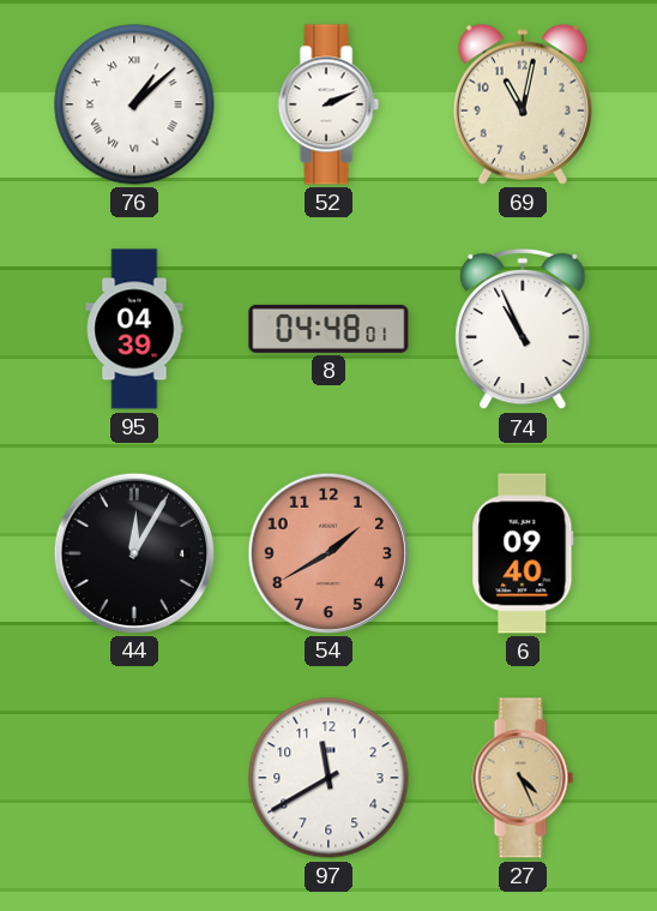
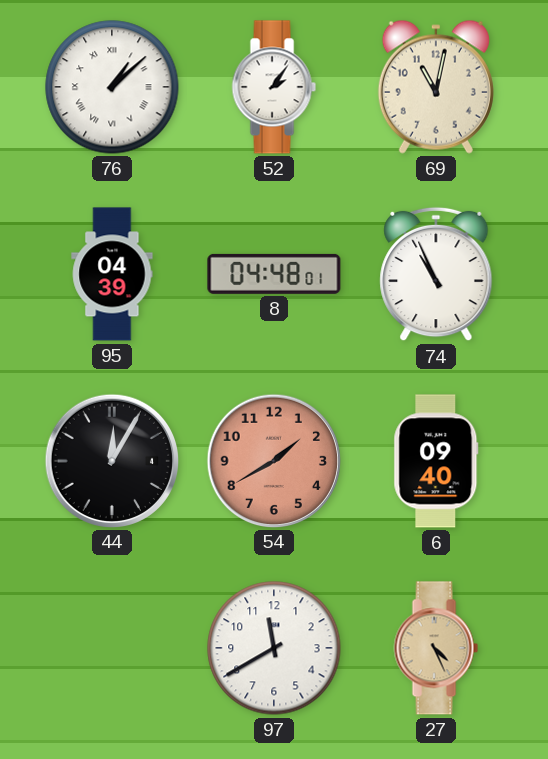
52: 2:11 -> 2:06 (274, 87)
